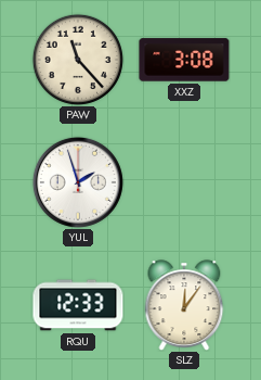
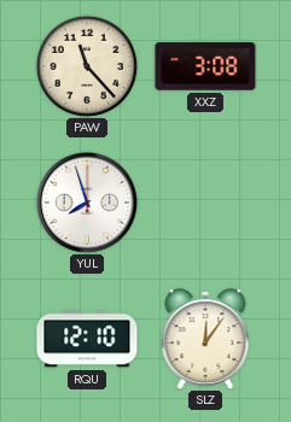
YUL: 1:57 -> 7:57 (87, 203)
RQU: 12:33 -> 12:10 (87, 339)
